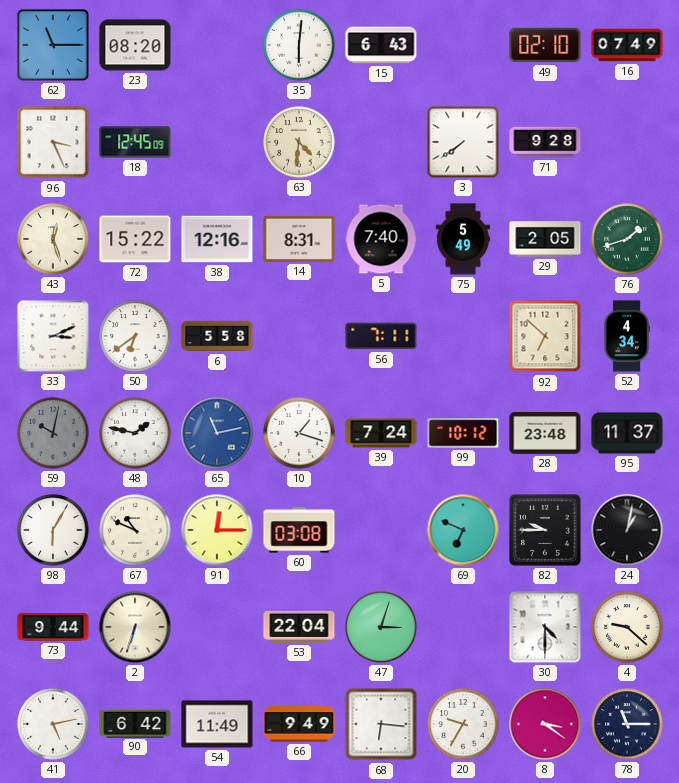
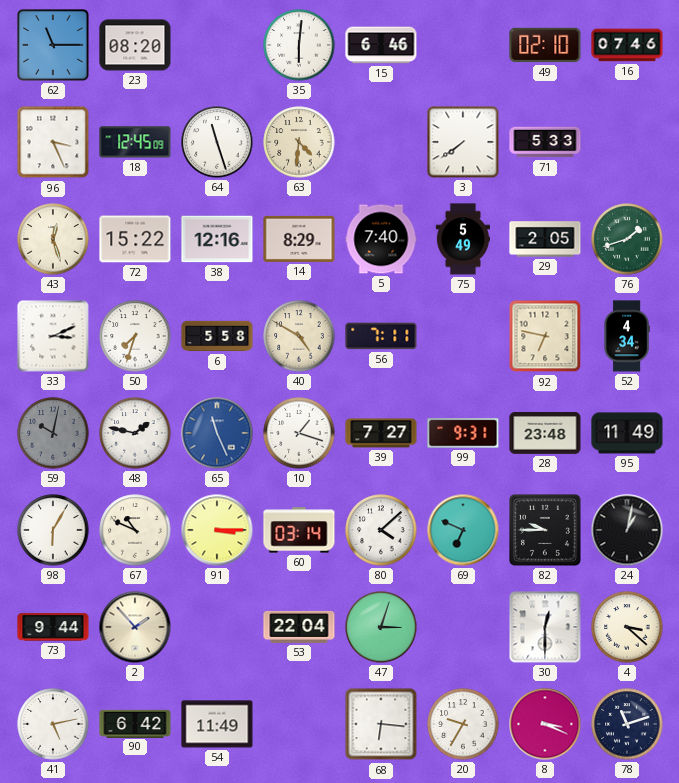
15: 6:43 -> 6:46 (381, 45)
16: 07:49 -> 07:46 (627, 45)
64: none -> 11:27 (217, 142)
71: 9:28 -> 5:33 (545, 142)
14: 8:31 -> 8:29 (299, 239)
50: 6:39 -> 7:33 (135, 336)
40: none -> 4:50 (299, 336)
92: 6:52 -> 6:47 (545, 336)
65: 11:13 -> 11:26 (217, 433)
39: 7:24 -> 7:27 (381, 433)
99: 10:12 -> 9:31 (463, 433)
95: 11:37 -> 11:49 (627, 433)
91: 12:15 -> 3:15 (217, 530)
60: 03:08 -> 03:14 (299, 530)
80: none -> 4:08 (381, 530)
2: 6:33 -> 1:53 (135, 627)
30: 4:30 -> 12:30 (545, 627)
4: 9:22 -> 3:22 (627, 627)
66: 9:49 -> none (299, 724)
8: 3:21 -> 3:19 (545, 724)
78: 11:15 -> 11:12 (627, 724)
